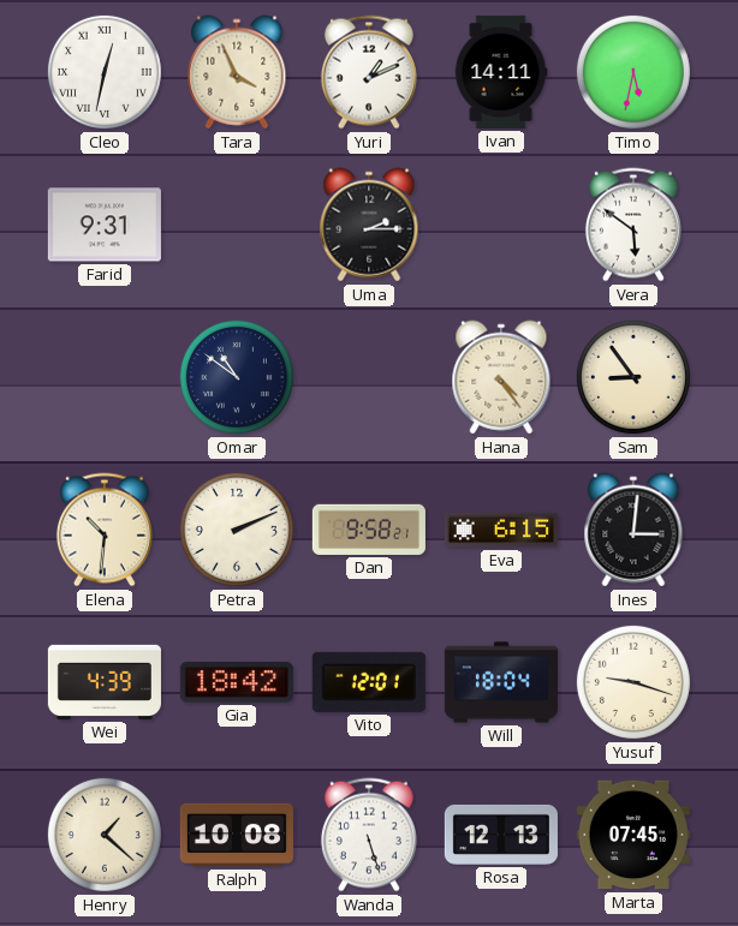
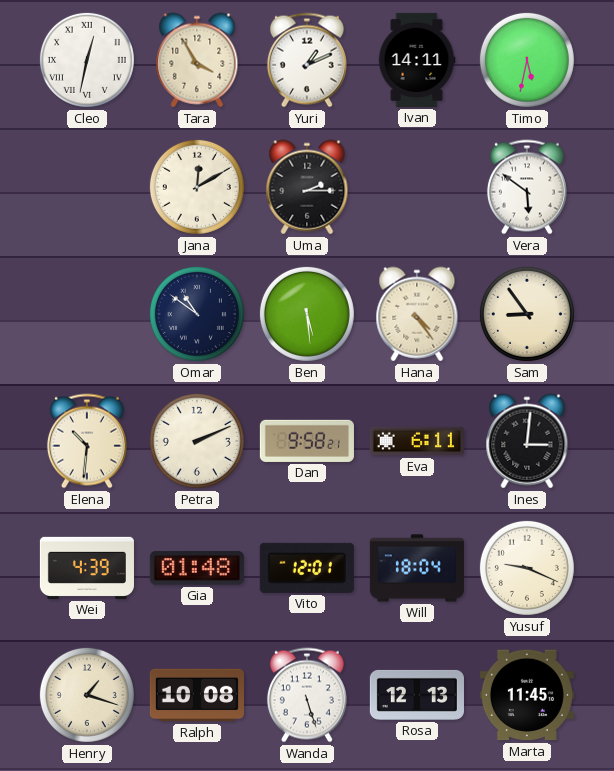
Tara: 3:56 -> 3:55 (197, 60)
Farid: 9:31 -> none (105, 225)
Jana: none -> 12:10 (197, 187)
Ben: none -> 5:29 (307, 314)
Eva: 6:15 -> 6:11 (417, 441)
Gia: 18:42 -> 01:48 (197, 568)
Yusuf: 9:18 -> 9:19 (527, 568)
Henry: 1:22 -> 1:18 (87, 695)
Marta: 07:45 -> 11:45 (527, 695)
